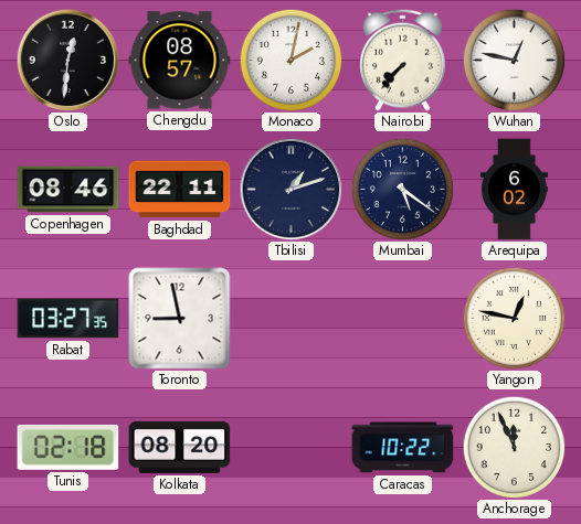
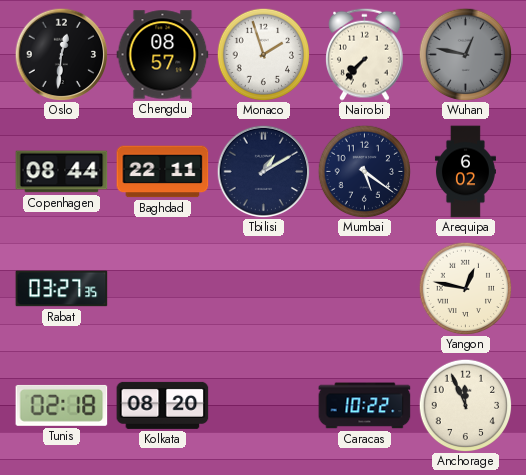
Monaco: 2:02 -> 1:57 (263, 54)
Wuhan dial: white -> grey (465, 54)
Copenhagen: 08:46 -> 08:44 (62, 172)
Tbilisi: 1:12 -> 1:10 (263, 171)
Toronto: 8:58 -> none (180, 319)
